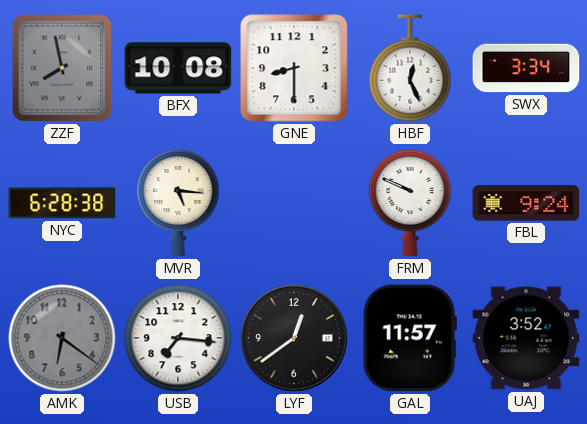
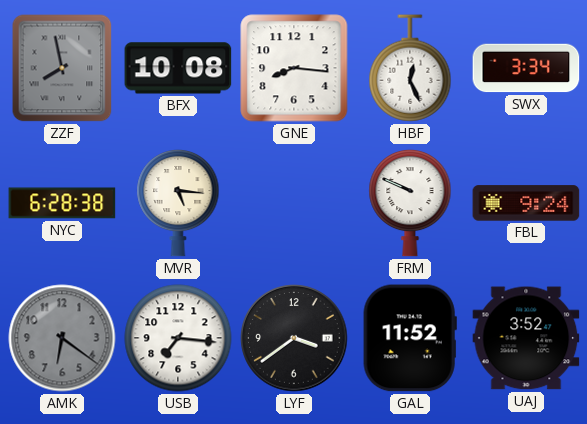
GNE: 8:30 -> 8:16 (294, 68)
LYF: 12:39 -> 3:39 (294, 338)
GAL: 11:57 -> 11:52 (410, 338)
